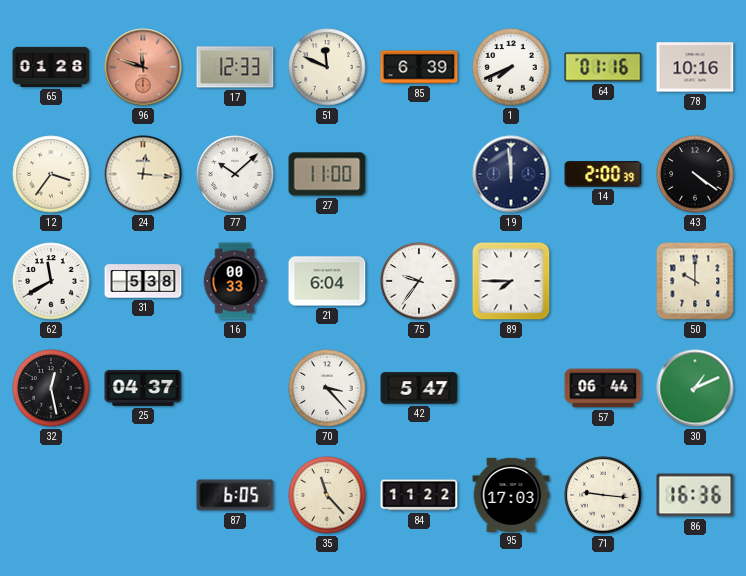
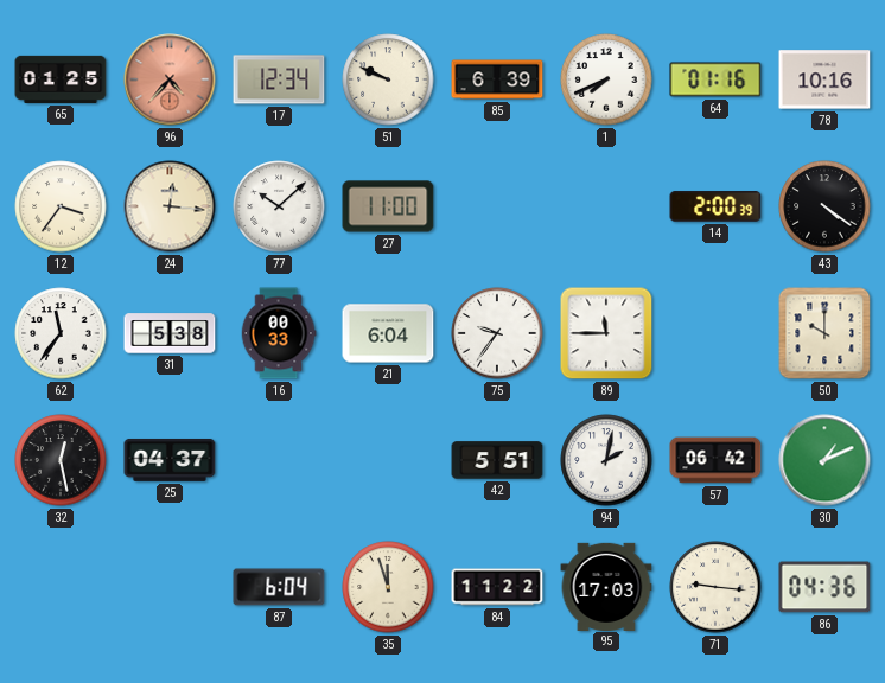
65: 01:28 -> 01:25 (61, 79)
96: 11:48 -> 4:37 (170, 79)
17: 12:33 -> 12:34 (279, 79)
51: 11:49 -> 9:49 (388, 79)
19: 11:59 -> none (511, 174)
62: 11:40 -> 11:36 (61, 333)
89: 7:45 -> 11:45 (606, 333)
70: 3:23 -> none (327, 388)
42: 5:47 -> 5:51 (497, 460)
94: none -> 2:02 (606, 460)
57: 06:44 -> 06:42 (715, 460)
87: 6:05 -> 6:04 (279, 587)
35: 11:23 -> 11:57 (388, 587)
86: 16:36 -> 04:36 (824, 587)
